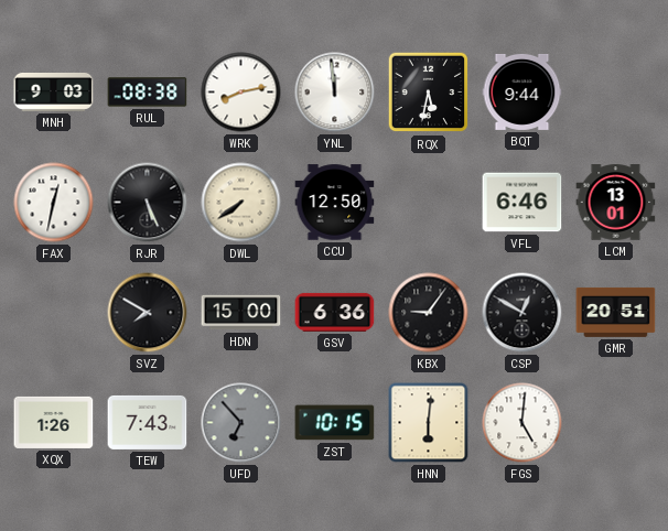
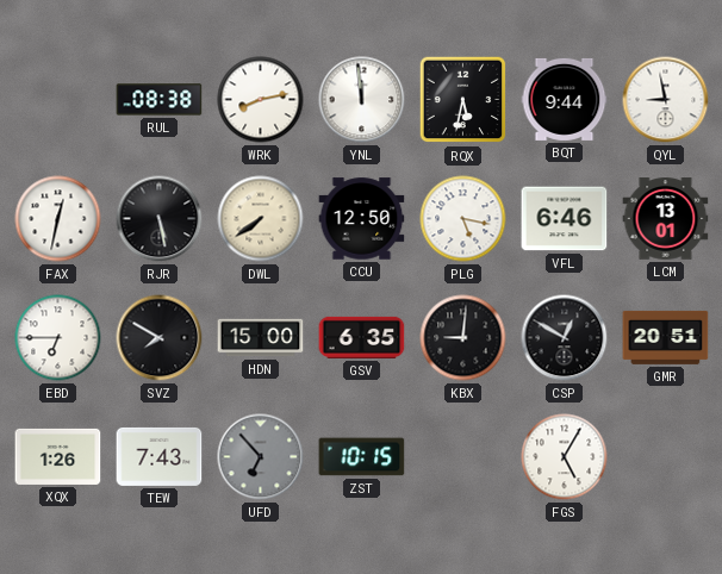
MNH: 9:03 -> none (54, 91)
QYL: none -> 8:58 (666, 100)
RJR: 5:26 -> 5:28 (160, 219)
PLG: none -> 5:17 (463, 219)
EBD: none -> 6:45 (58, 338)
GSV: 6:36 -> 6:35 (362, 337)
KBX: 9:06 -> 9:01 (463, 338)
HNN: 6:01 -> none (429, 423)
FGS: 5:01 -> 5:05 (565, 457)
